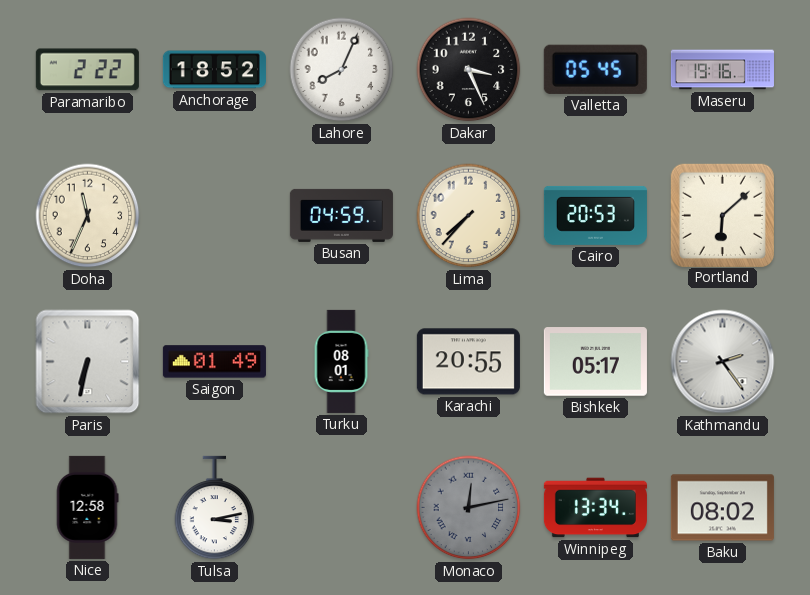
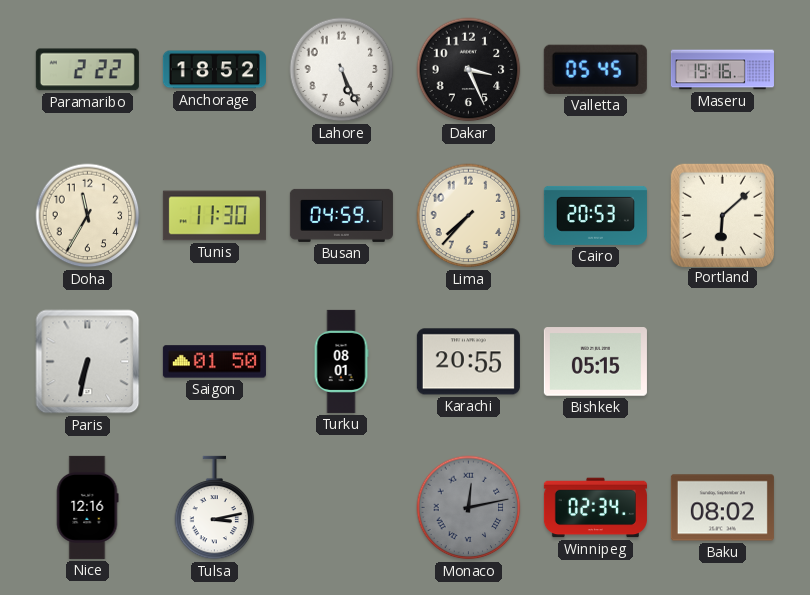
Lahore: 8:04 -> 5:26 (342, 70)
Doha: 11:34 -> 11:35 (88, 216)
Tunis: none -> 11:30 (214, 216)
Saigon: 01:49 -> 01:50 (214, 362)
Bishkek: 05:17 -> 05:15 (595, 362)
Kathmandu: 2:24 -> none (723, 362)
Nice: 12:58 -> 12:16 (87, 507)
Winnipeg: 13:34 -> 02:34 (595, 508)
